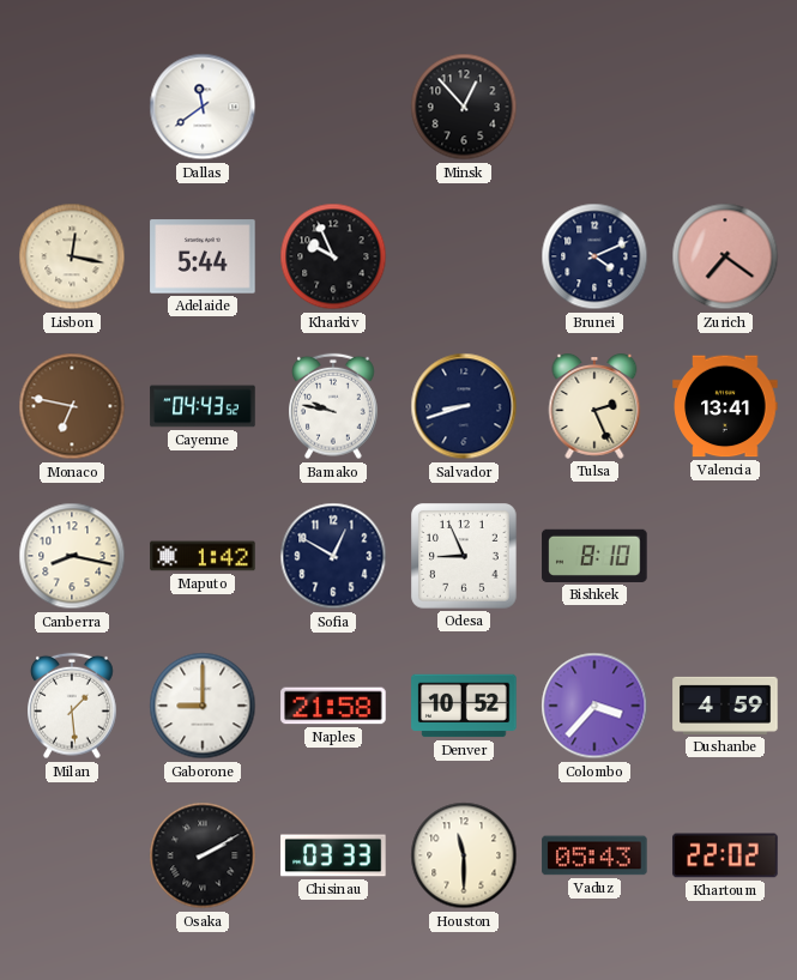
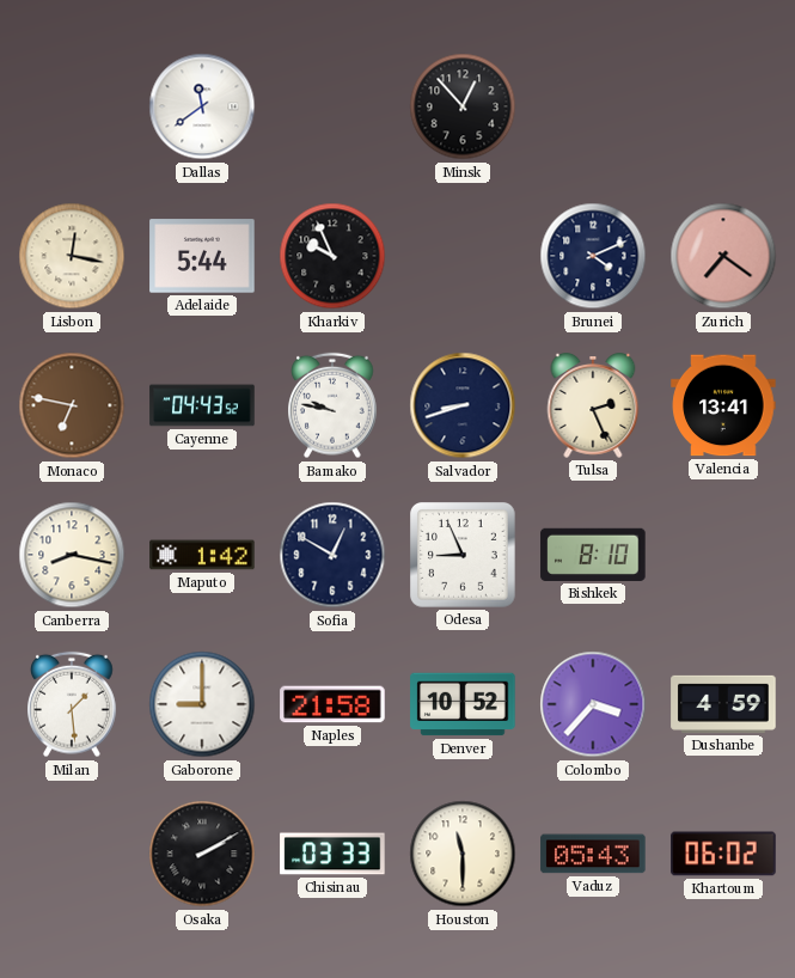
Khartoum: 22:02 -> 06:02 (723, 854)
